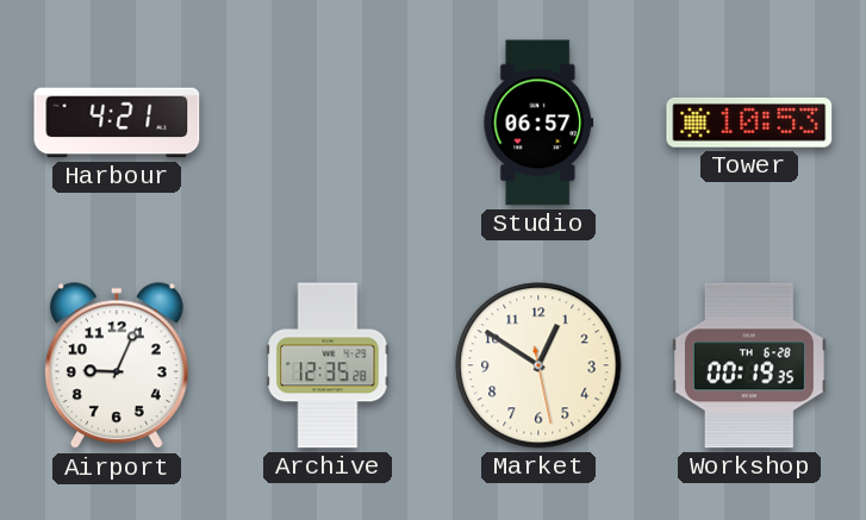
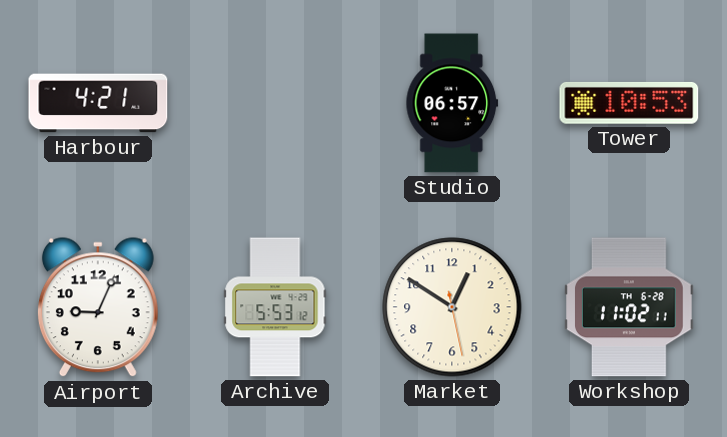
Archive: 12:35 -> 5:53 (275, 307)
Workshop: 00:19 -> 11:02 (630, 307)
